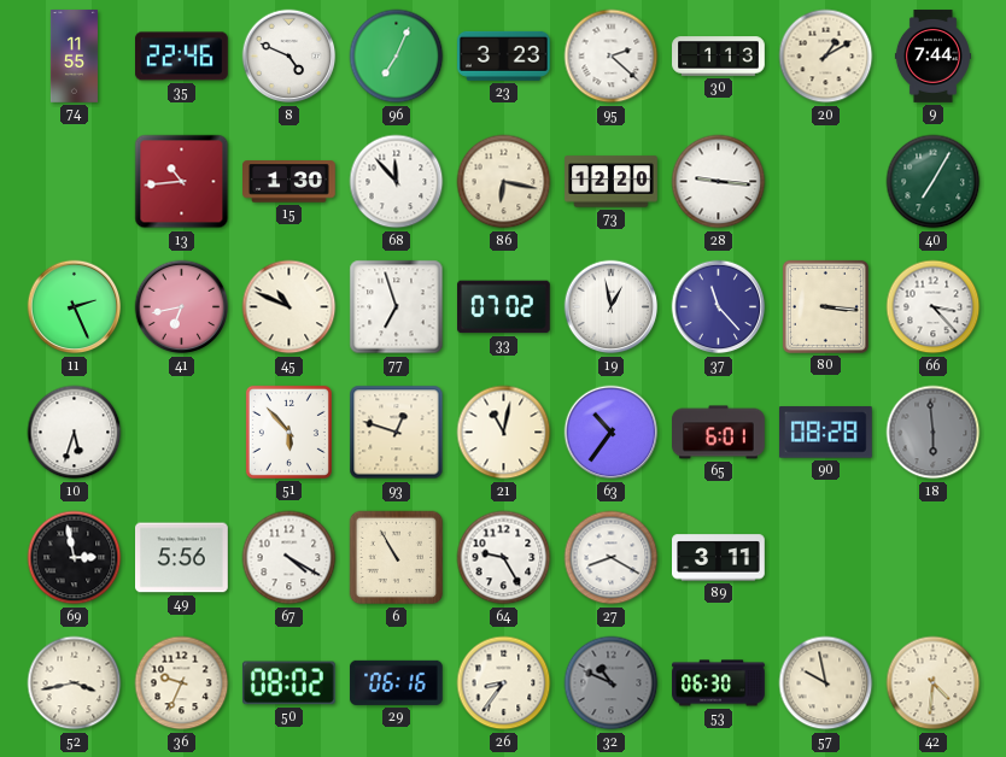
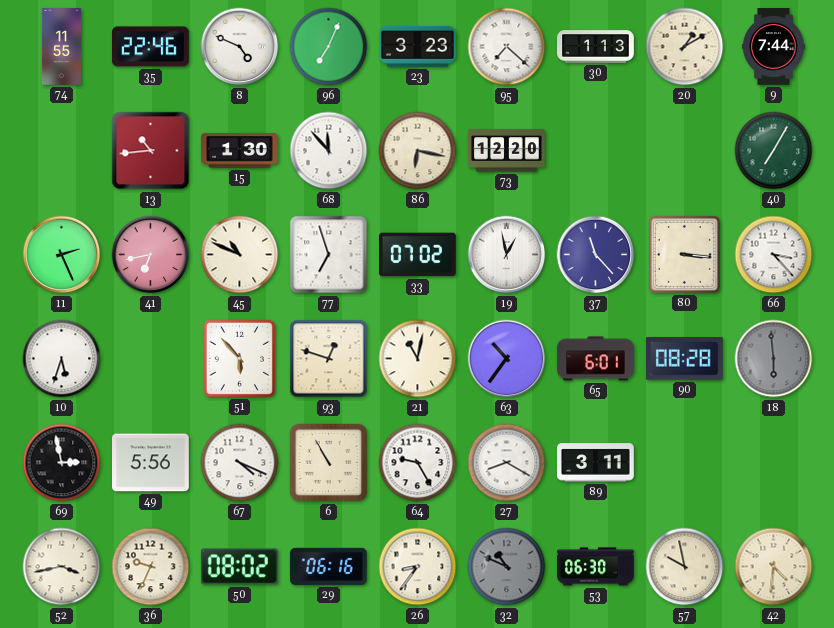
95: 2:22 -> 7:22 (507, 47)
28: 9:16 -> none (719, 182)
67: 4:20 -> 4:19 (240, 463)
